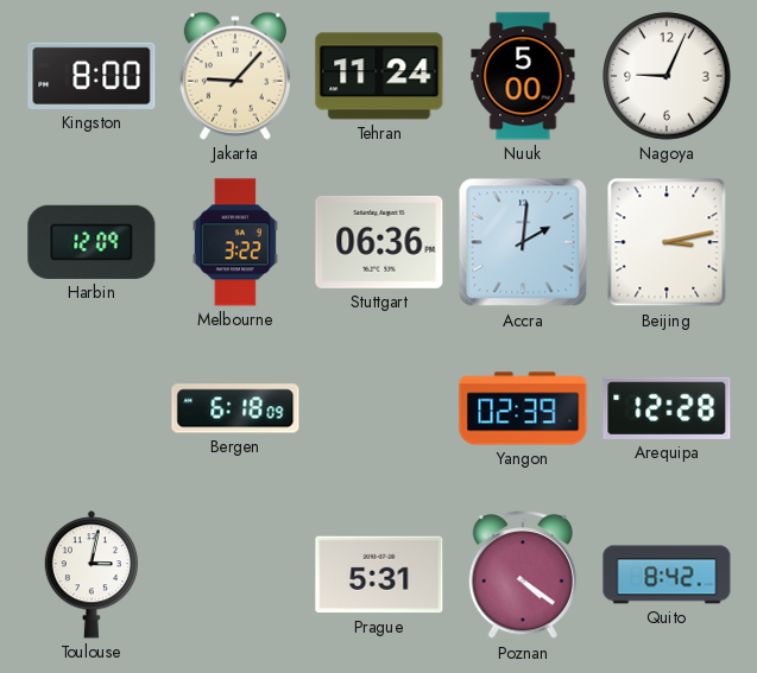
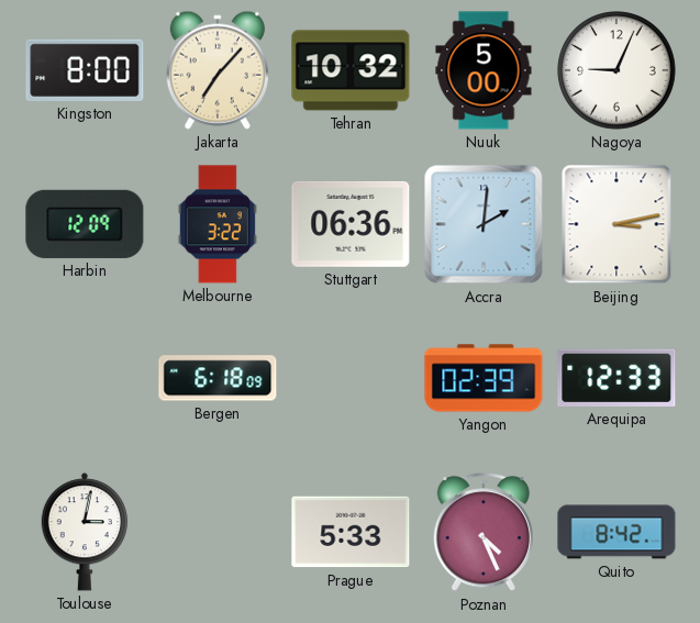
Jakarta: 9:07 -> 7:07 (218, 70)
Tehran: 11:24 -> 10:32 (351, 70)
Arequipa: 12:28 -> 12:33 (616, 378)
Prague: 5:31 -> 5:33 (351, 532)
Poznan: 4:21 -> 4:26 (484, 533)
